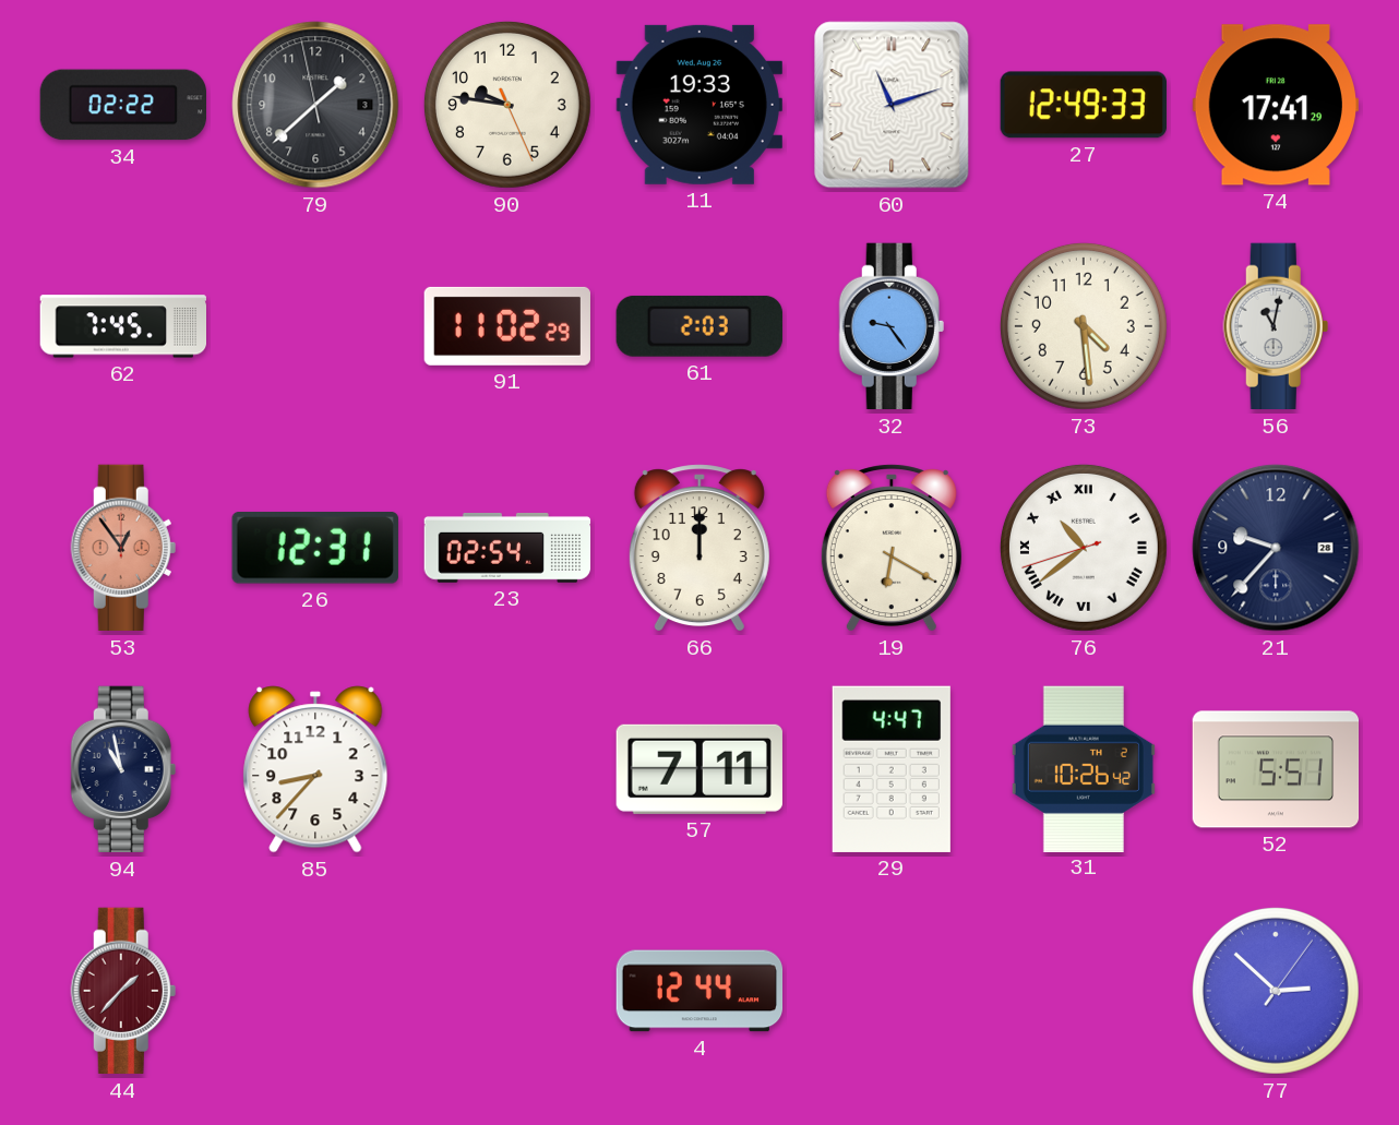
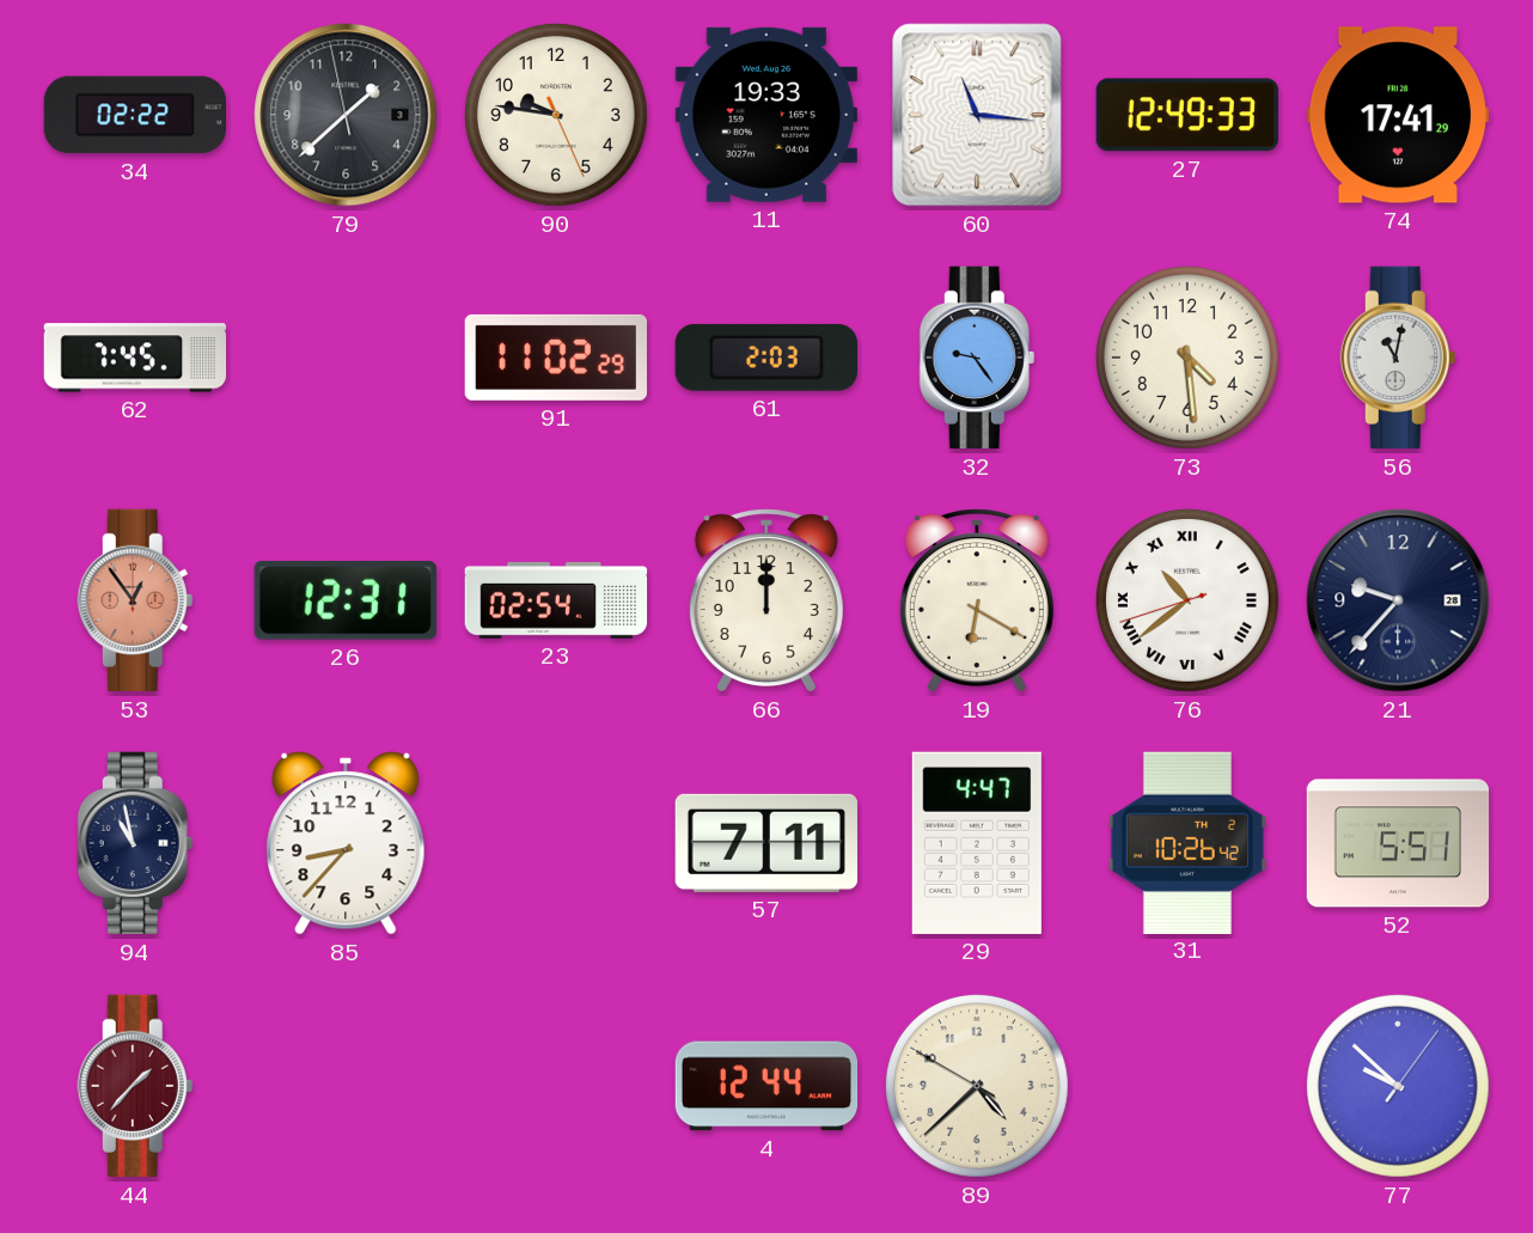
60: 11:12 -> 11:16 (977, 115)
89: none -> 4:37 (977, 1086)
77: 2:52 -> 9:52 (1398, 1086)
